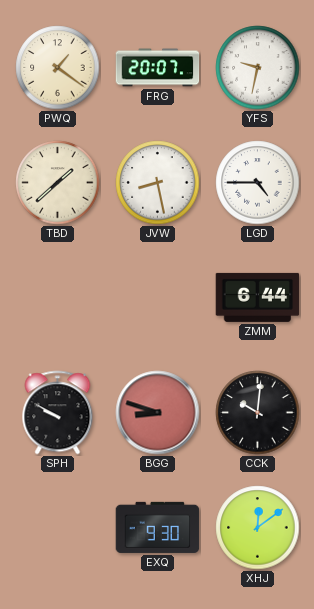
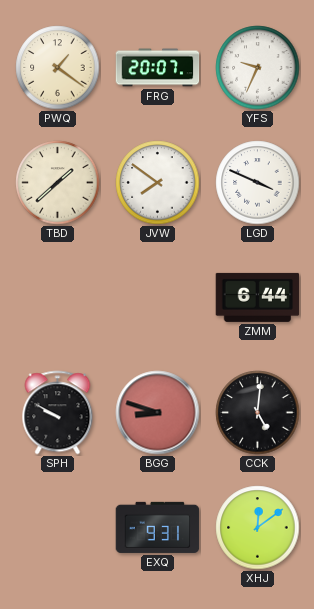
YFS: 9:32 -> 9:34 (258, 68)
JVW: 8:28 -> 7:51 (158, 183)
LGD: 4:45 -> 3:49 (258, 183)
CCK: 10:01 -> 5:01 (258, 413)
EXQ: 9:30 -> 9:31 (158, 527)
